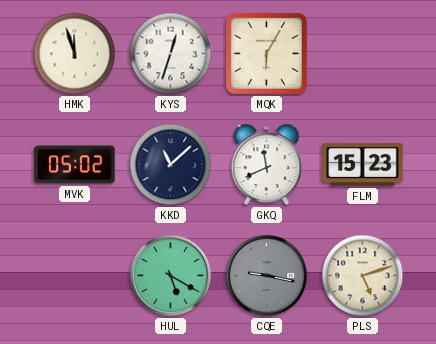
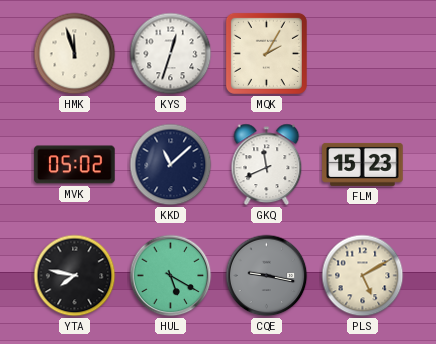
MQK: 6:05 -> 2:05 (266, 53)
YTA: none -> 7:47 (75, 276)
PLS: 5:12 -> 5:10 (363, 276)
